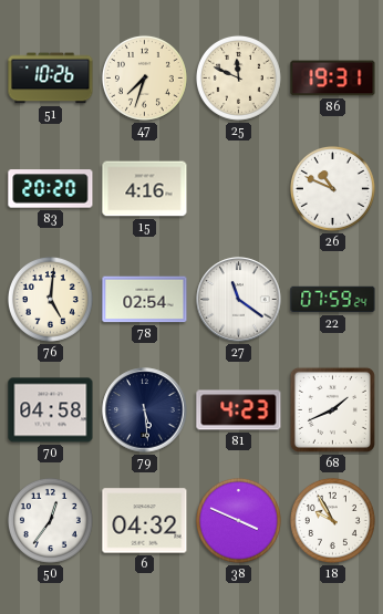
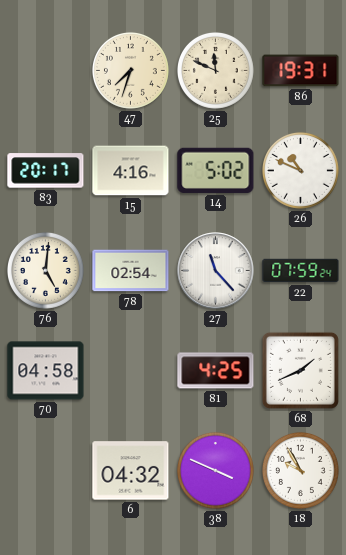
51: 10:26 -> none (51, 79)
83: 20:20 -> 20:17 (46, 171)
14: none -> 5:02 (216, 170)
27: 11:21 -> 11:23 (216, 271)
79: 5:29 -> none (145, 410)
81: 4:23 -> 4:25 (216, 371)
50: 12:36 -> none (50, 520)
